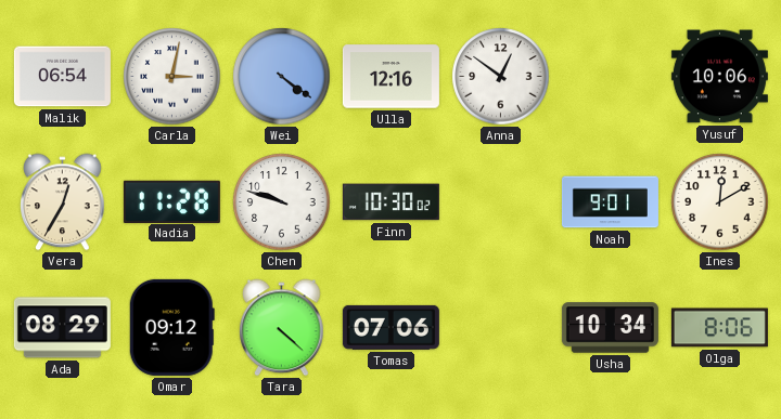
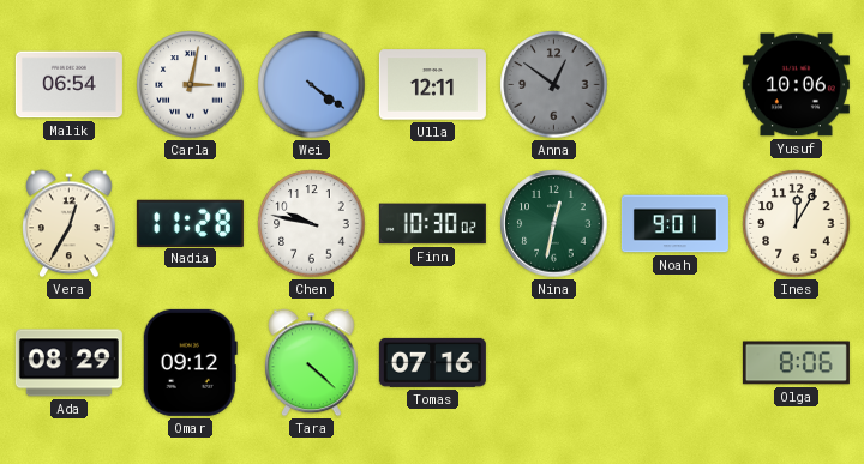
Ulla: 12:16 -> 12:11 (432, 85)
Anna dial: white -> grey (554, 85)
Chen: 9:48 -> 9:47 (312, 224)
Nina: none -> 12:32 (554, 224)
Ines: 12:10 -> 12:05 (797, 224)
Tomas: 07:06 -> 07:16 (432, 362)
Usha: 10:34 -> none (610, 328)
